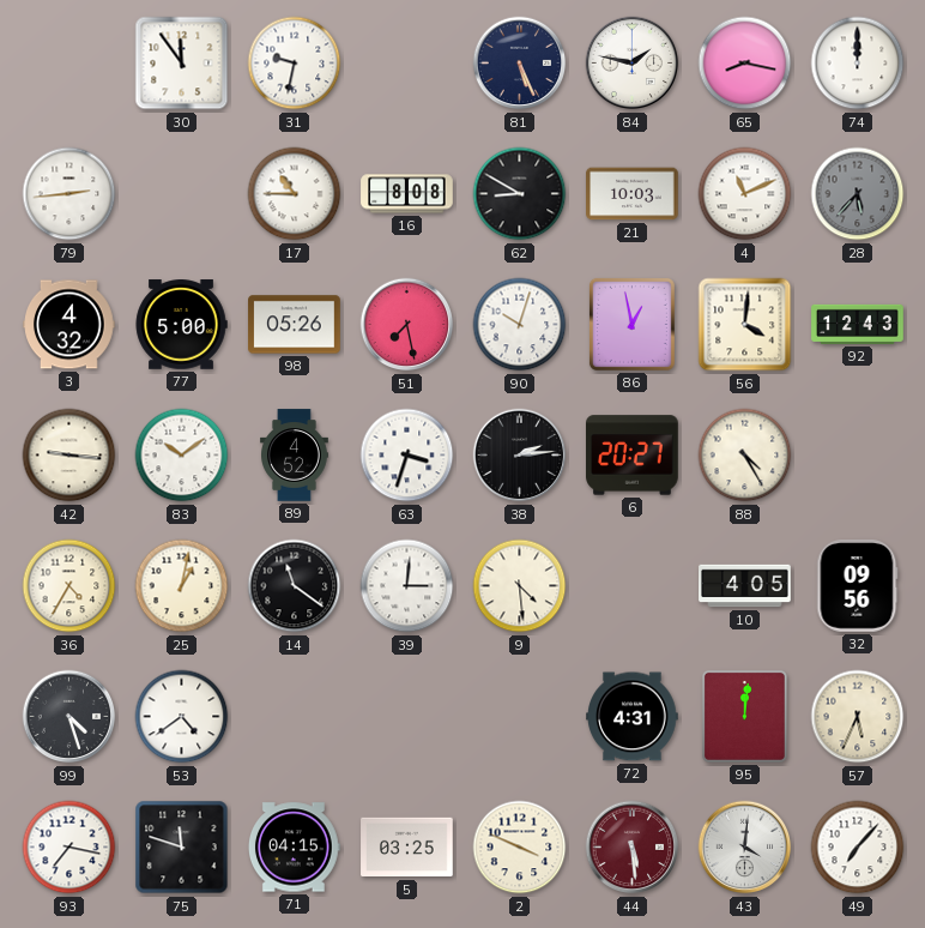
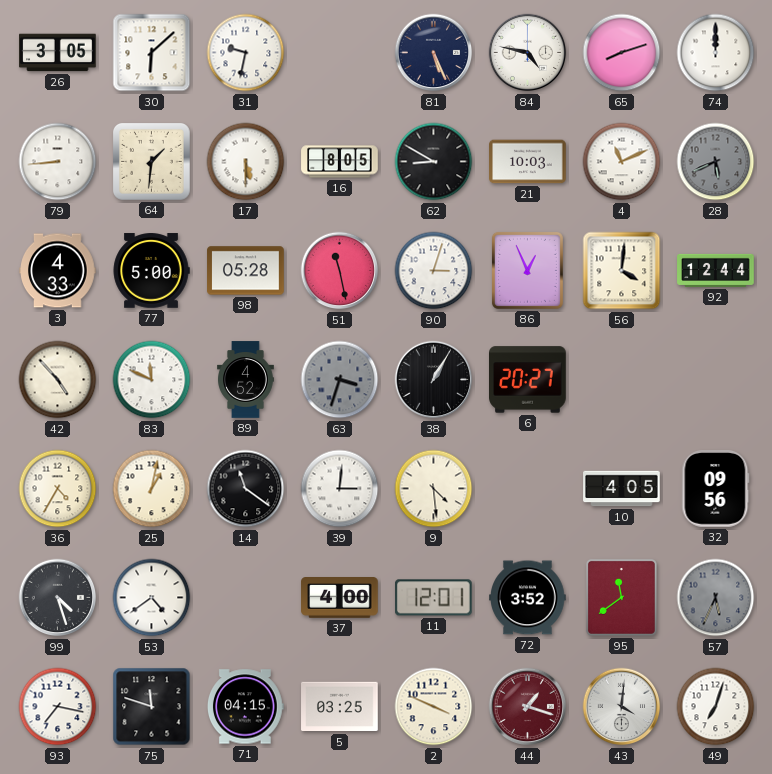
26: none -> 3:05 (58, 53)
30: 11:54 -> 6:08 (152, 53)
84: 1:47 -> 4:47 (528, 53)
65: 8:17 -> 8:12 (622, 53)
79: 2:44 -> 8:44 (58, 162)
64: none -> 1:31 (152, 162)
17: 10:45 -> 5:30 (246, 162)
16: 8:08 -> 8:05 (340, 162)
28: 5:37 -> 5:41 (716, 162)
3: 4:32 -> 4:33 (58, 271)
98: 05:26 -> 05:28 (246, 271)
51: 7:28 -> 11:28 (340, 271)
90: 10:03 -> 3:03 (434, 271)
86: 12:58 -> 12:56 (527, 270)
92: 12:43 -> 12:44 (716, 270)
42: 9:16 -> 4:53 (58, 380)
83: 10:09 -> 11:49 (152, 380)
63 dial: white -> grey (340, 380)
38: 2:14 -> 1:05 (434, 380)
88: 4:25 -> none (745, 456)
37: none -> 4:00 (340, 598)
11: none -> 12:01 (434, 598)
72: 4:31 -> 3:52 (528, 598)
95: 12:01 -> 11:39 (621, 597)
57 dial: cream -> grey (716, 598)
44: 5:29 -> 1:18 (528, 707)
49: 7:07 -> 7:03 (716, 707)
